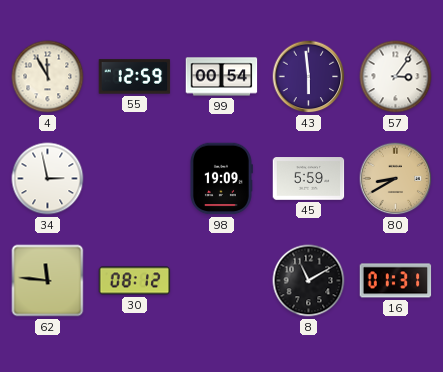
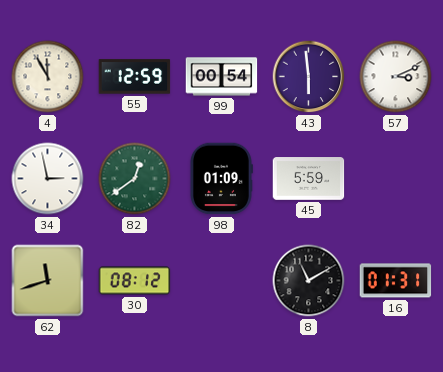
57: 3:06 -> 3:11 (396, 77)
82: none -> 12:39 (135, 179)
98: 19:09 -> 01:09 (221, 179)
80: 8:40 -> none (396, 179)
62: 11:46 -> 11:42 (48, 281)
